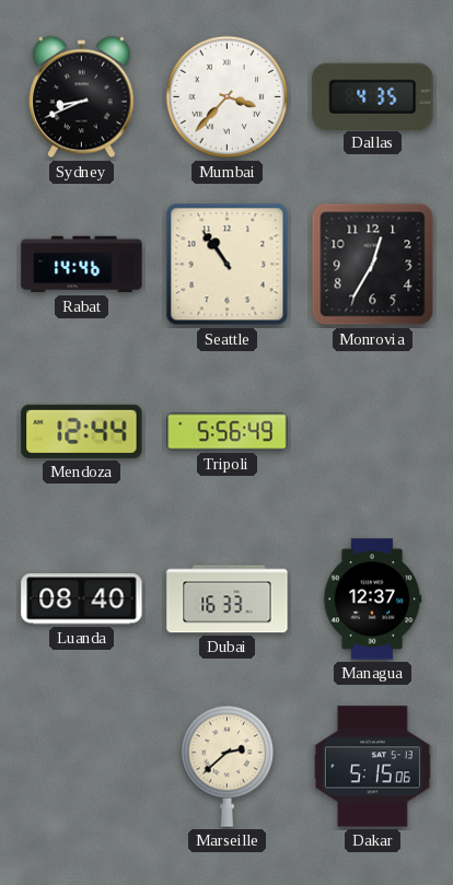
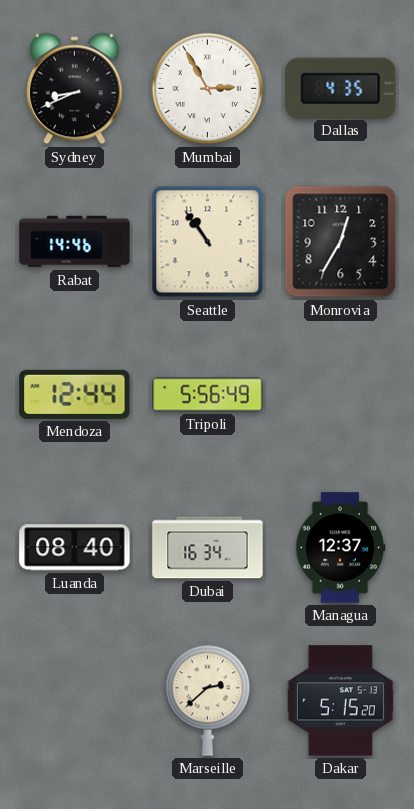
Mumbai: 3:37 -> 2:55 (208, 89)
Dubai: 16:33 -> 16:34 (208, 548)
Dakar: 5:15:06 -> 5:15:20 (340, 701)
